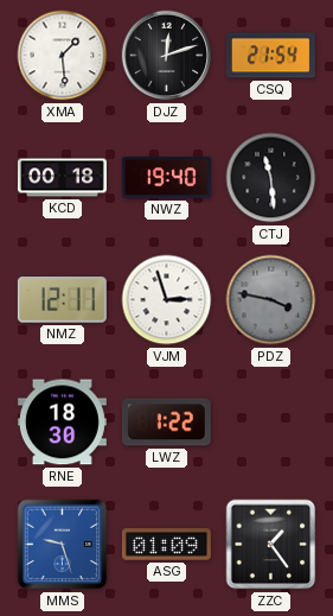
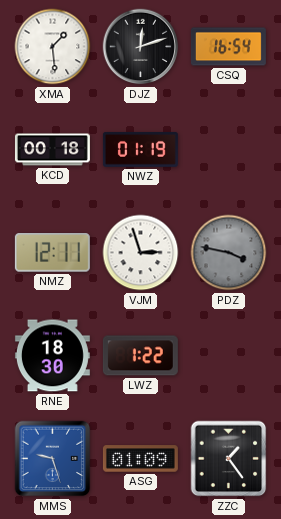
CSQ: 21:54 -> 16:54 (228, 47)
NWZ: 19:40 -> 01:19 (140, 149)
CTJ: 11:29 -> none (271, 178)
